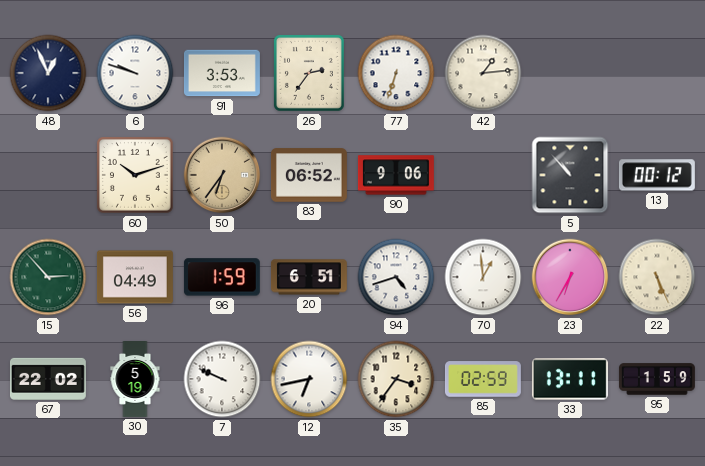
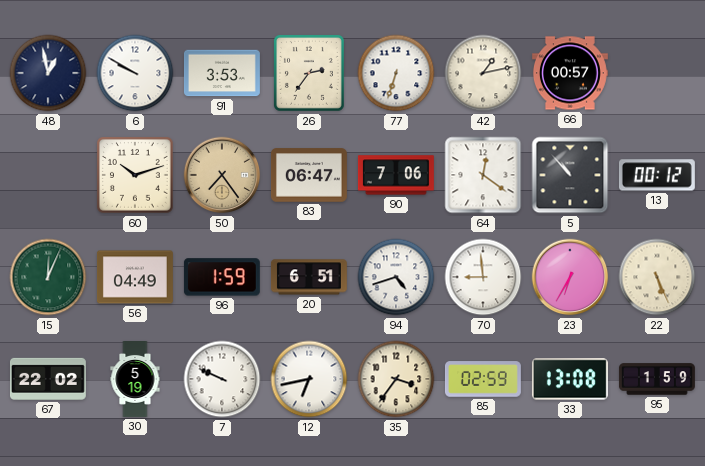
48: 12:56 -> 12:58 (48, 73)
6: 9:48 -> 9:50 (135, 73)
42: 1:14 -> 1:13 (483, 73)
66: none -> 00:57 (570, 73)
50: 6:36 -> 7:24 (222, 175)
83: 06:52 -> 06:47 (309, 175)
90: 9:06 -> 7:06 (396, 175)
64: none -> 12:21 (483, 175)
15: 2:53 -> 12:04 (48, 277)
70: 12:59 -> 8:59 (483, 277)
33: 13:11 -> 13:08 (570, 379)
